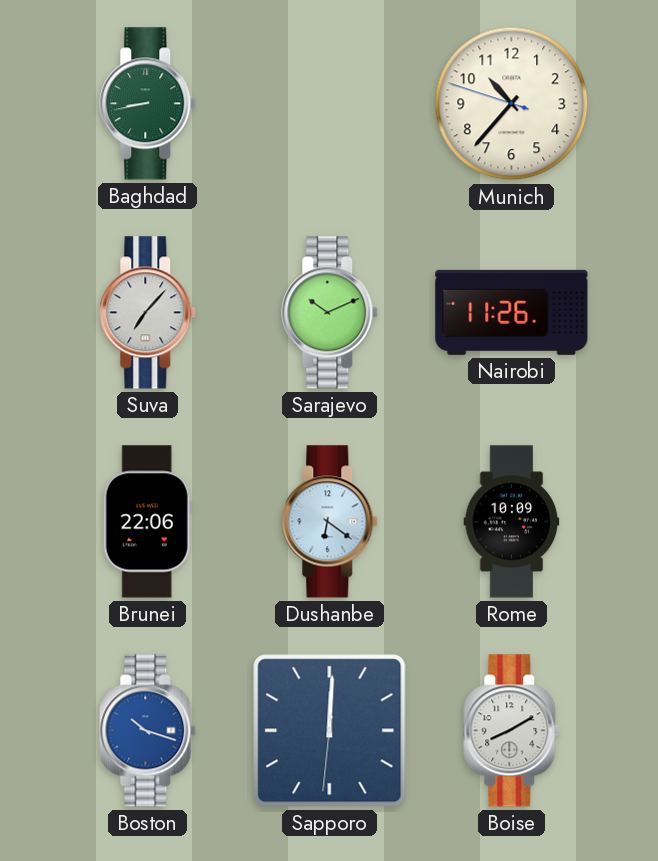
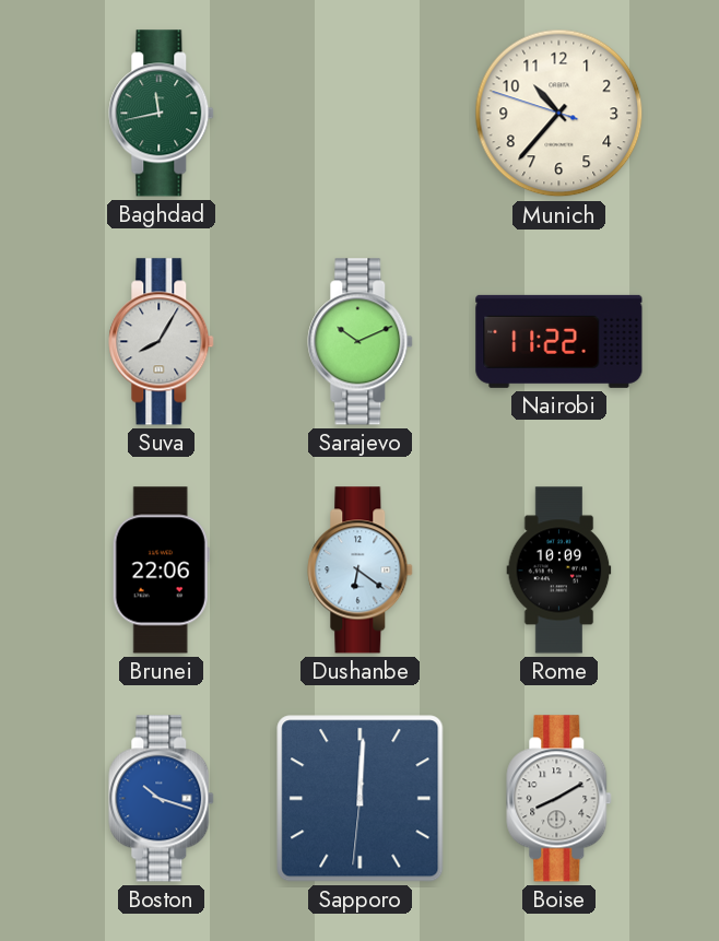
Baghdad: 8:43 -> 11:43 (162, 114)
Suva: 7:07 -> 8:05 (162, 342)
Nairobi: 11:26 -> 11:22 (559, 341)
